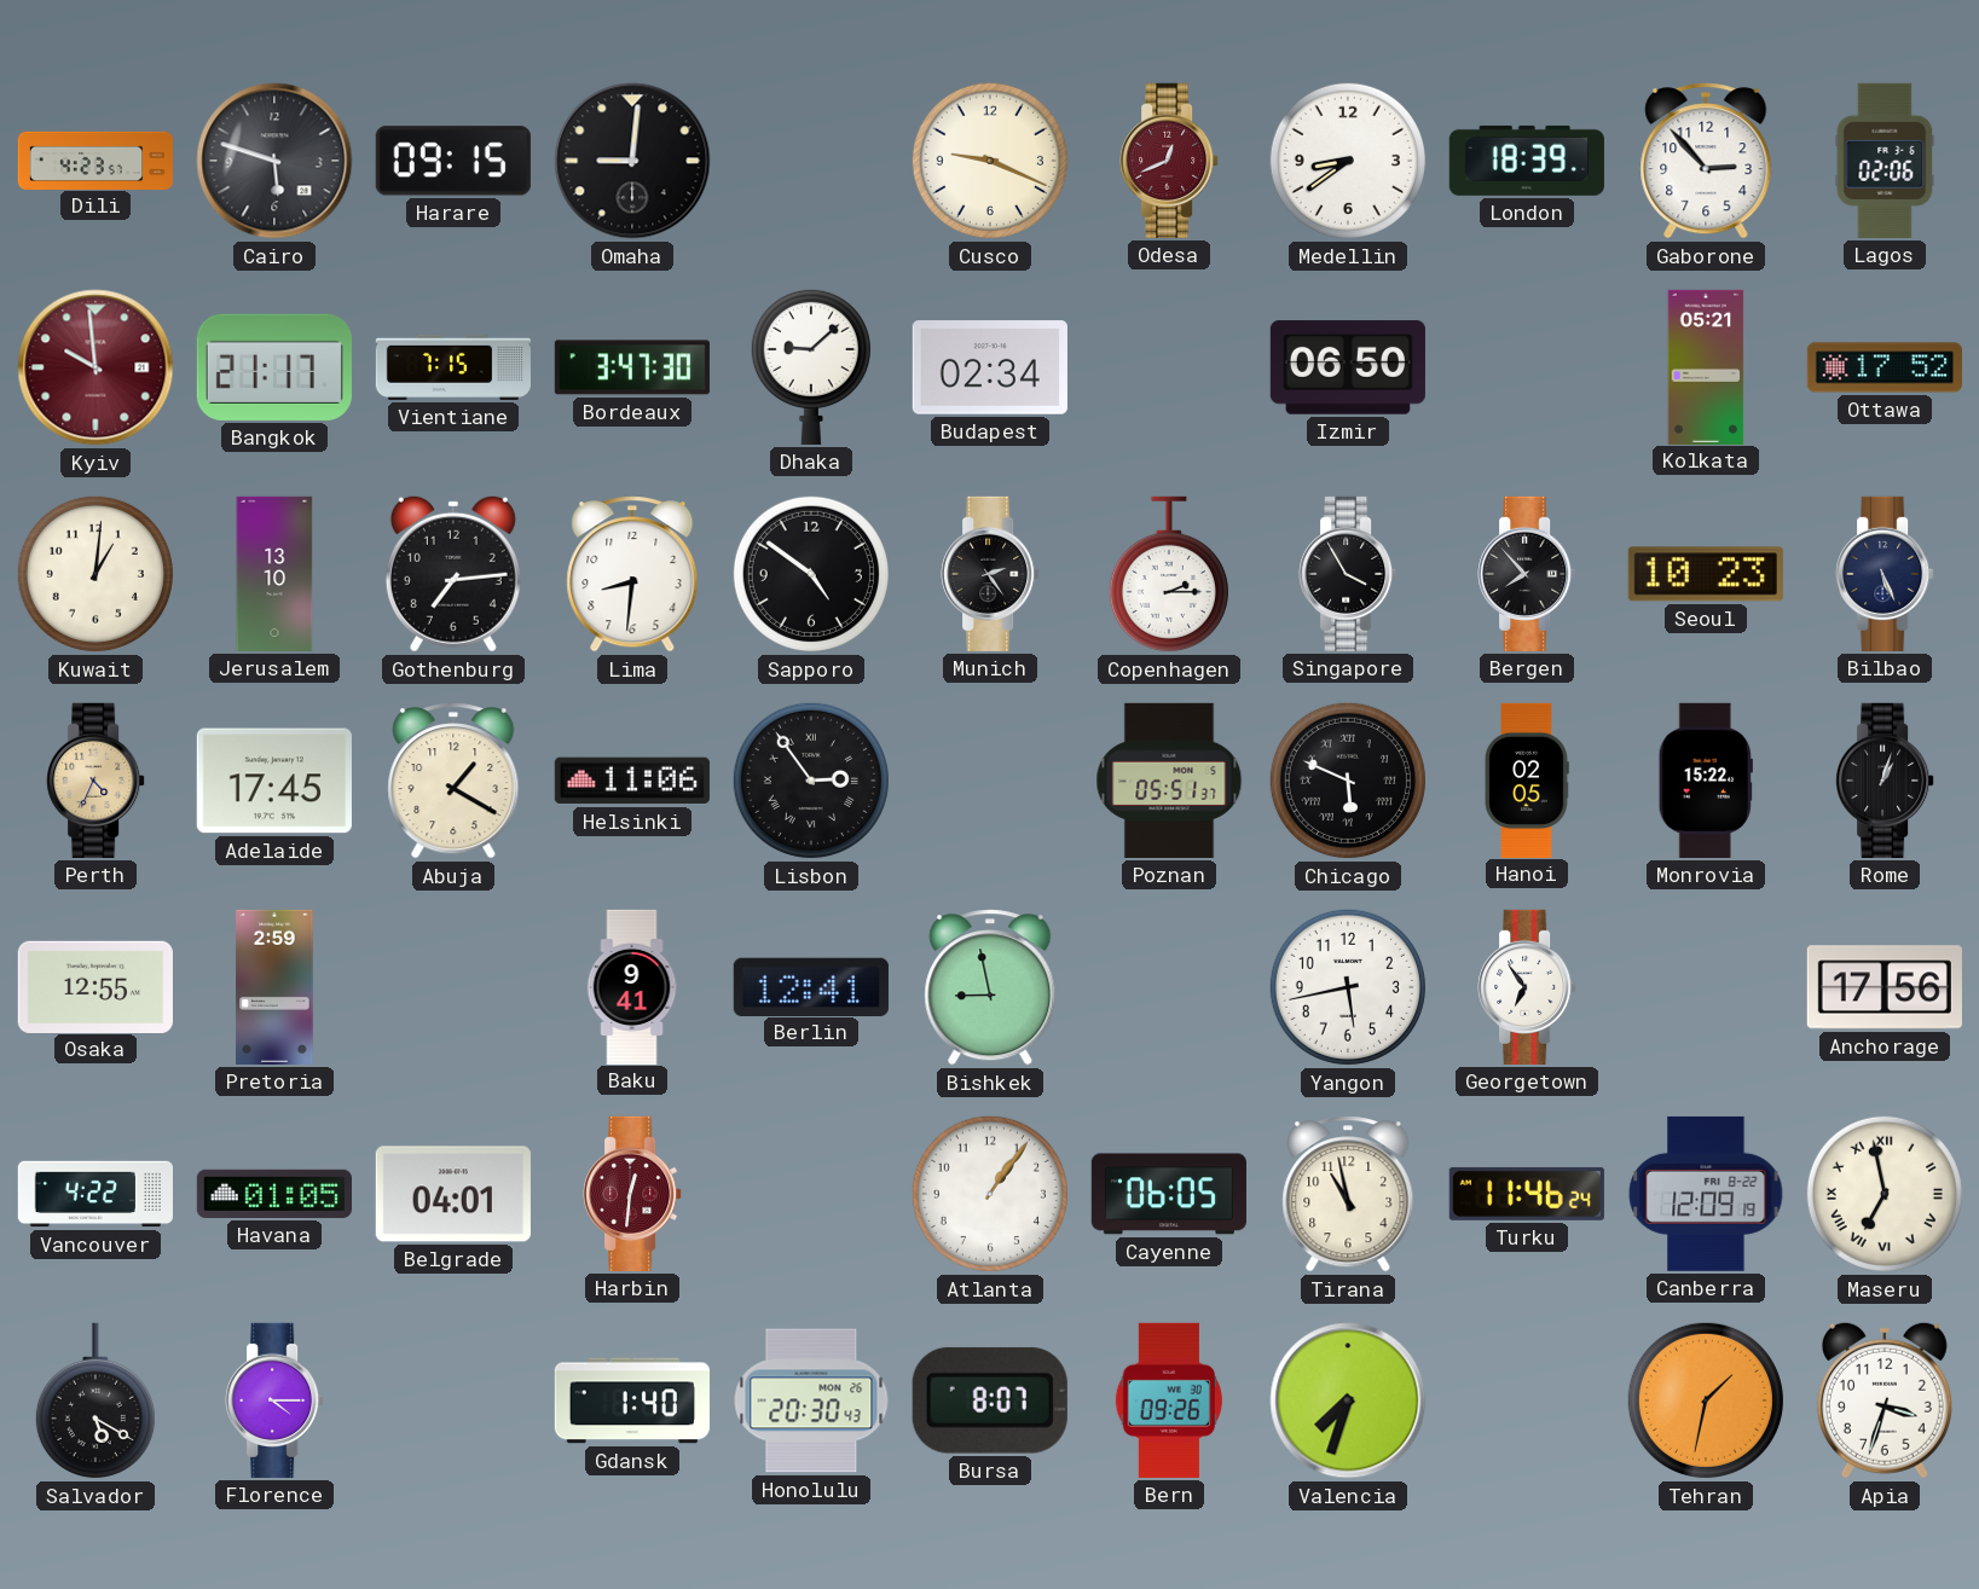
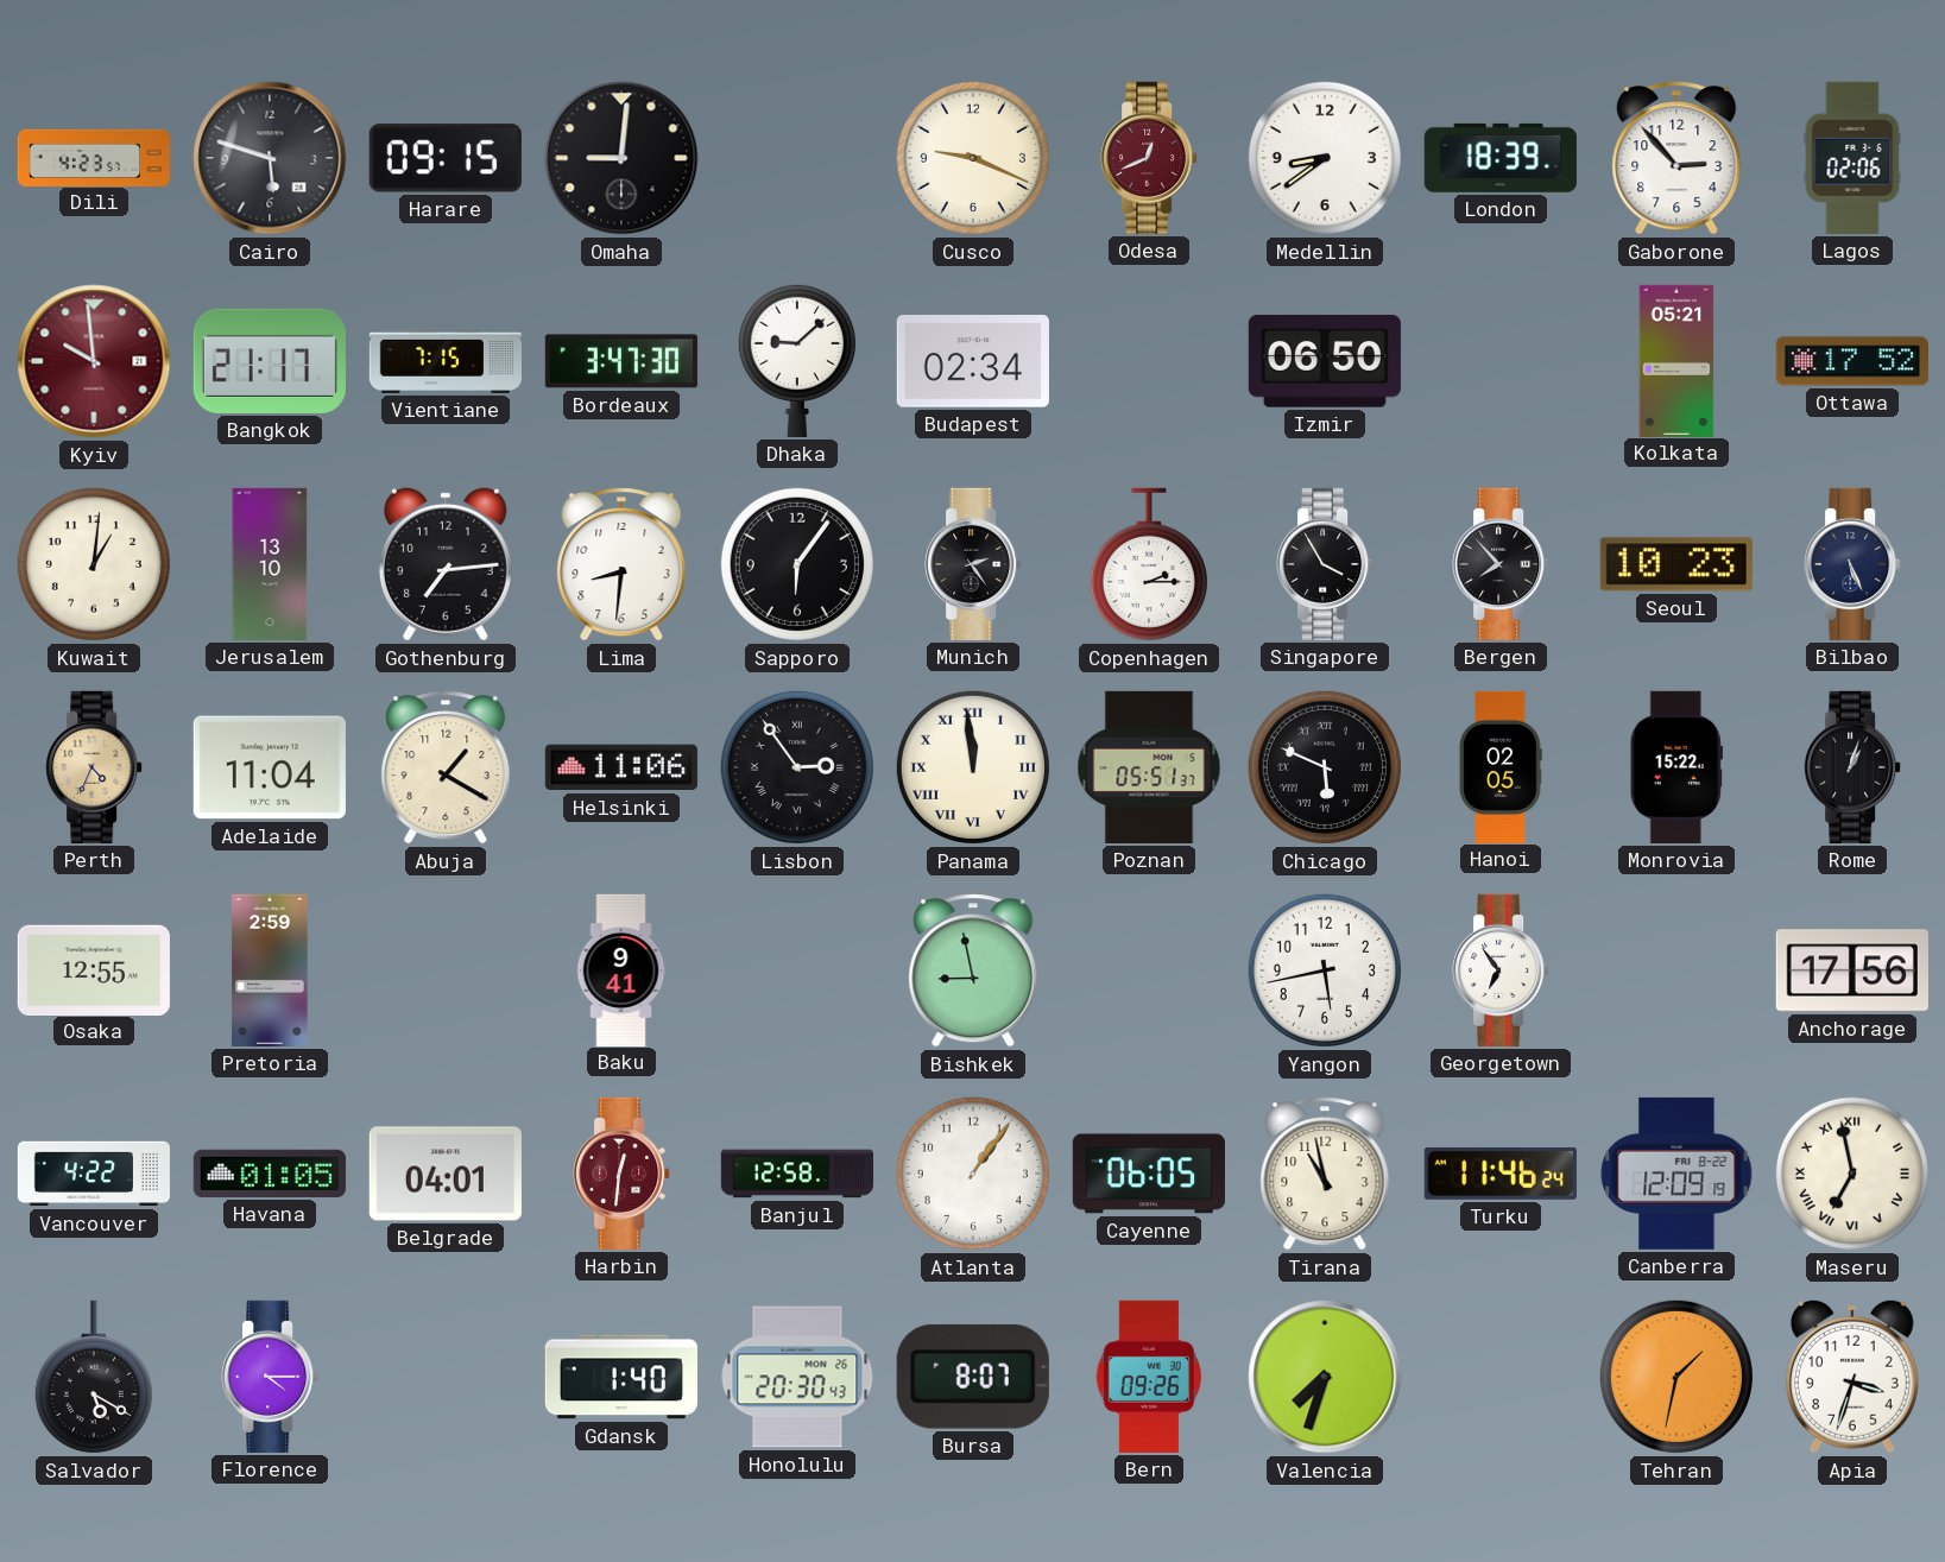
Sapporo: 4:51 -> 6:06 (797, 564)
Adelaide: 17:45 -> 11:04 (270, 767)
Panama: none -> 11:59 (973, 767)
Berlin: 12:41 -> none (811, 986)
Banjul: none -> 12:58 (796, 1174)
